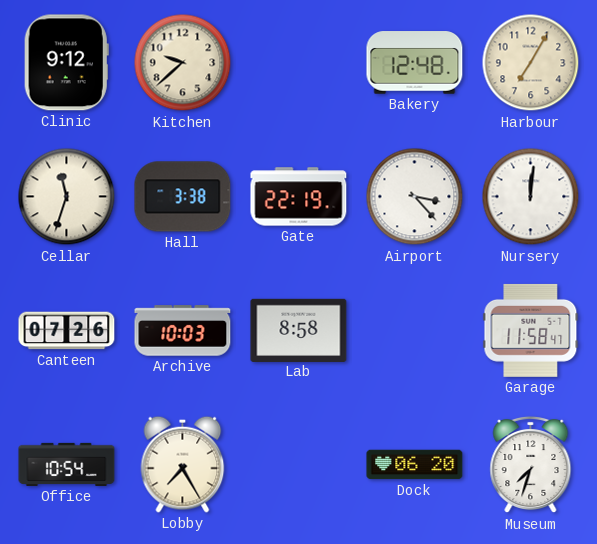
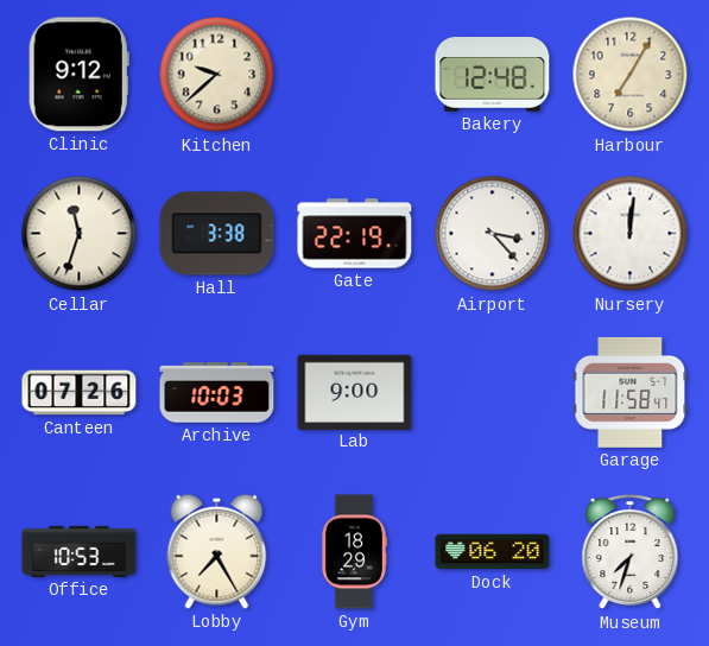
Lab: 8:58 -> 9:00 (355, 392)
Office: 10:54 -> 10:53 (80, 551)
Gym: none -> 18:29 (354, 552)
